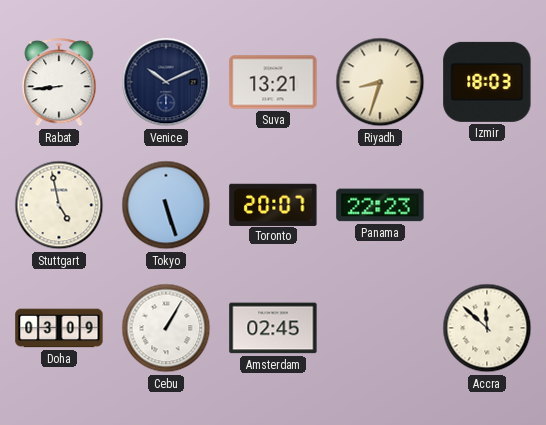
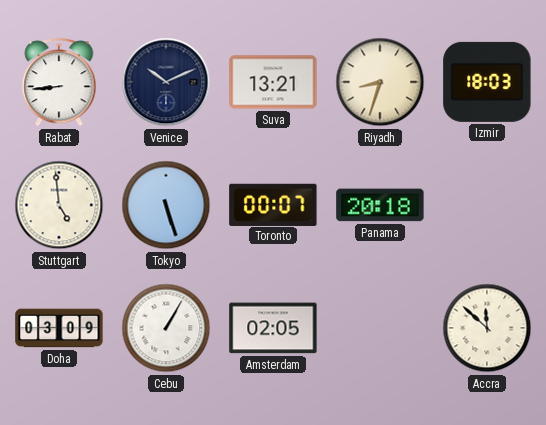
Stuttgart: 4:58 -> 4:59 (59, 205)
Toronto: 20:07 -> 00:07 (273, 204)
Panama: 22:23 -> 20:18 (380, 205)
Amsterdam: 02:45 -> 02:05 (273, 328)
